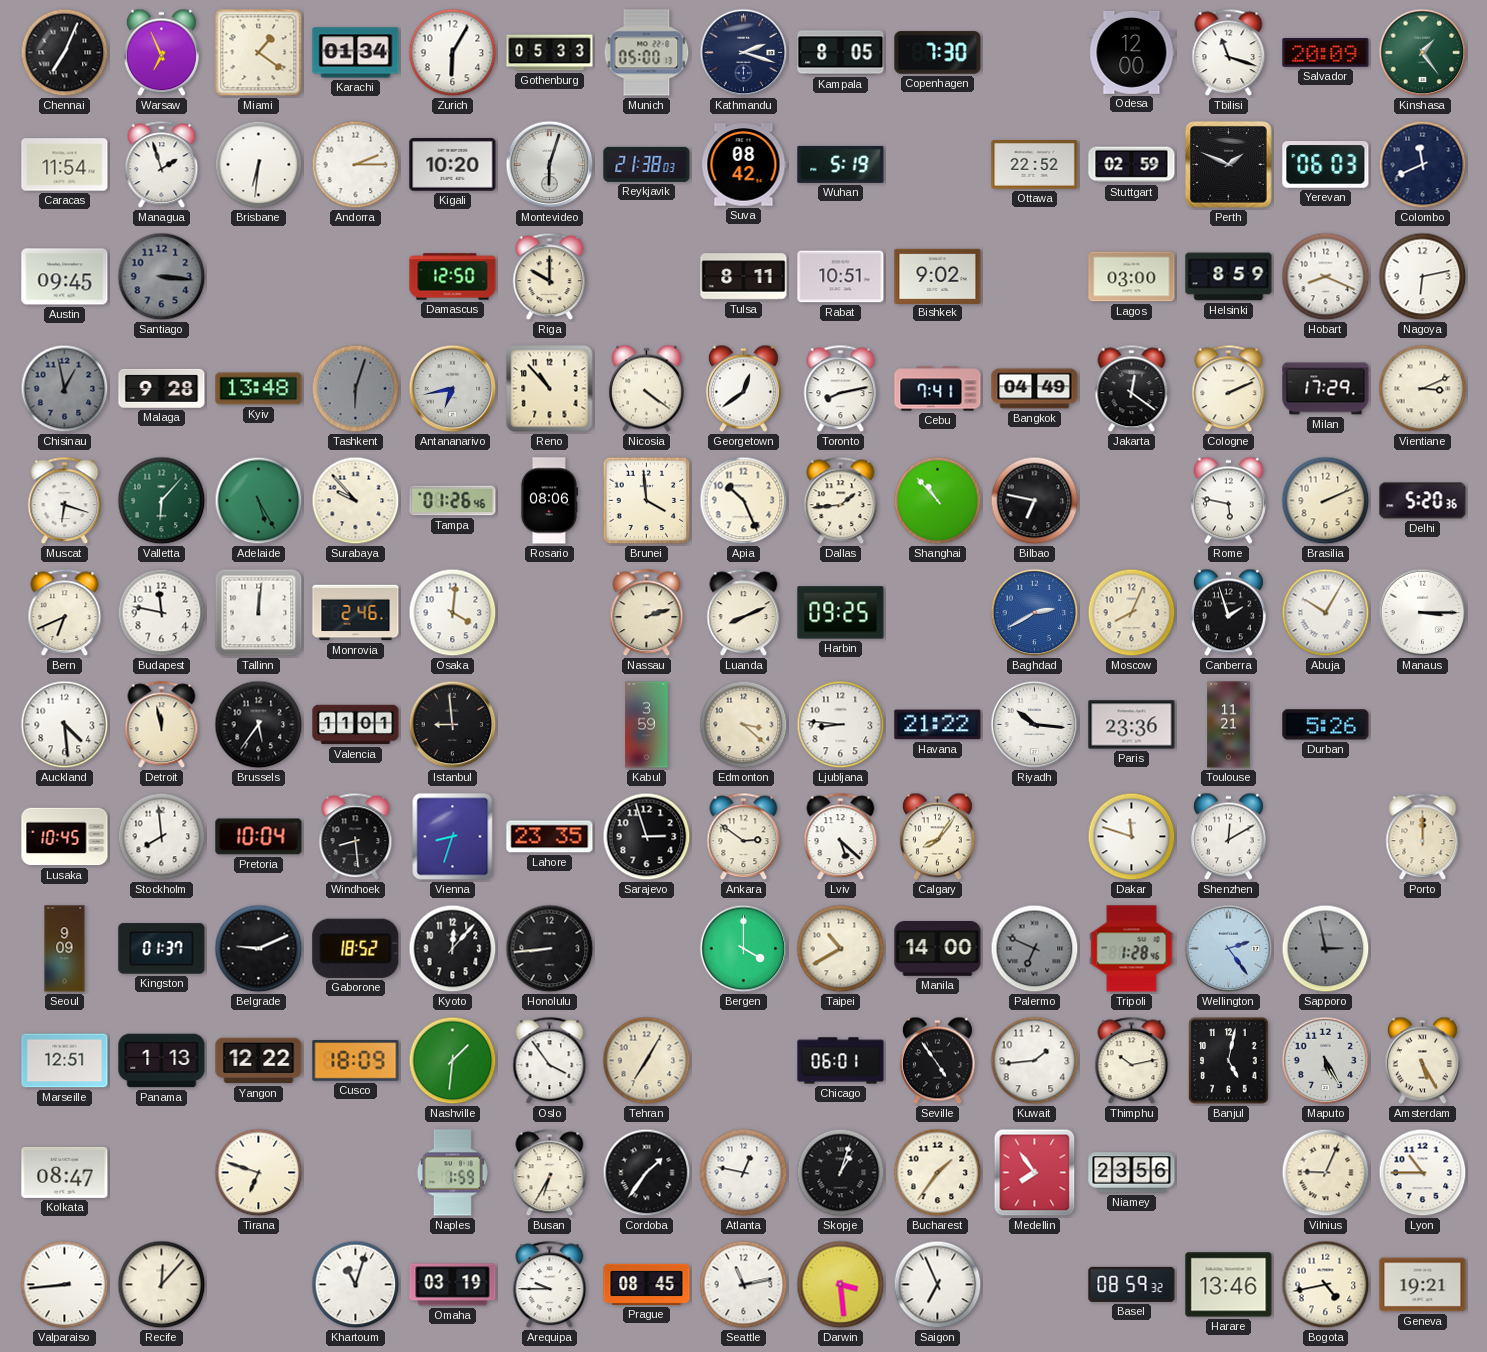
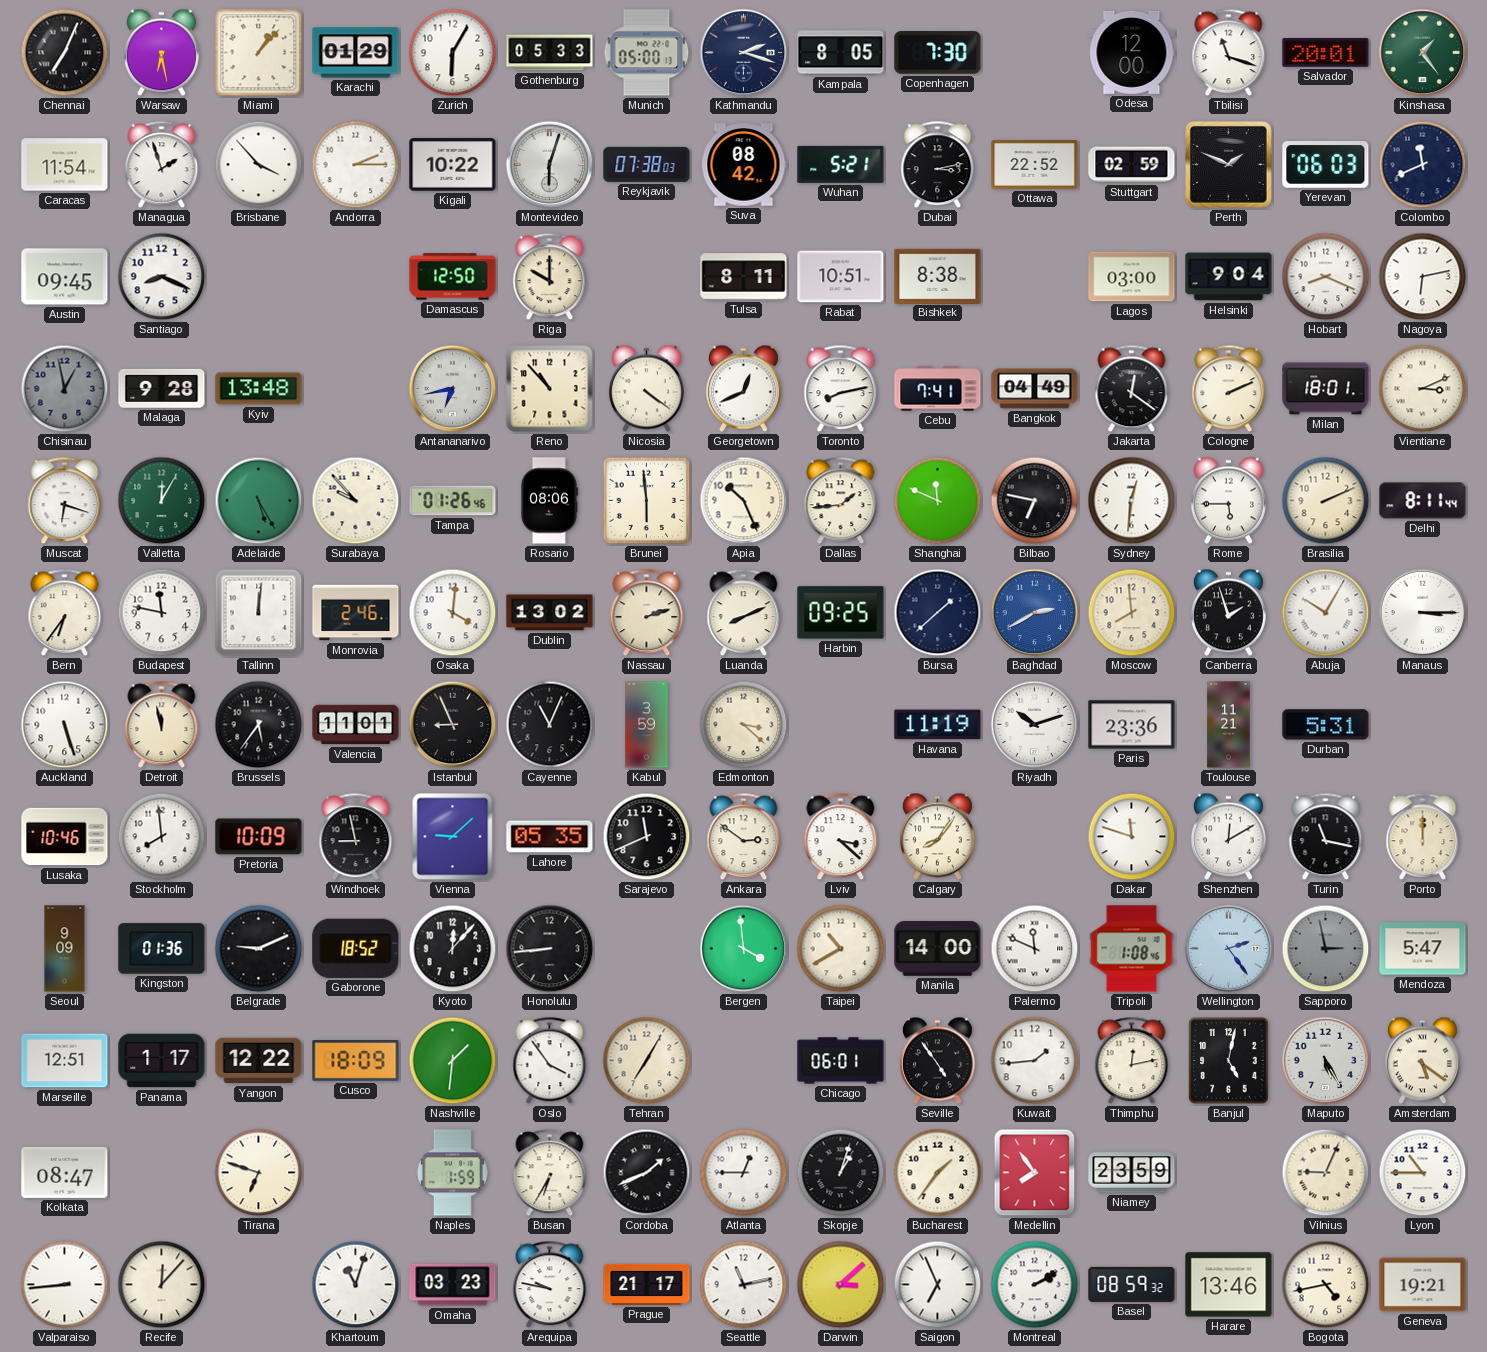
Warsaw: 6:56 -> 6:28 (161, 53)
Miami: 1:21 -> 1:07 (259, 53)
Karachi: 01:34 -> 01:29 (356, 53)
Salvador: 20:09 -> 20:01 (1326, 53)
Brisbane: 6:31 -> 3:53 (259, 165)
Kigali: 10:20 -> 10:22 (453, 165)
Reykjavik: 21:38 -> 07:38 (647, 164)
Wuhan: 5:19 -> 5:21 (841, 164)
Dubai: none -> 3:13 (938, 165)
Santiago: 3:16 -> 8:19 (162, 277)
Santiago dial: grey -> white (162, 277)
Bishkek: 9:02 -> 8:38 (938, 276)
Helsinki: 8:59 -> 9:04 (1229, 277)
Tashkent: 6:03 -> none (356, 389)
Georgetown: 12:39 -> 12:41 (743, 389)
Milan: 17:29 -> 18:01 (1326, 389)
Valletta: 6:07 -> 12:05 (162, 501)
Brunei: 3:59 -> 5:59 (647, 501)
Shanghai: 10:53 -> 11:49 (938, 501)
Sydney: none -> 12:31 (1132, 501)
Rome: 5:47 -> 5:45 (1228, 501)
Delhi: 5:20 -> 8:11 (1423, 501)
Bern: 6:41 -> 6:36 (65, 613)
Dublin: none -> 13:02 (550, 613)
Bursa: none -> 1:38 (938, 613)
Moscow: 8:04 -> 7:59 (1132, 613)
Auckland: 4:29 -> 5:27 (65, 725)
Istanbul: 8:59 -> 8:56 (453, 725)
Cayenne: none -> 11:04 (550, 725)
Ljubljana: 8:46 -> none (841, 725)
Havana: 21:22 -> 11:19 (938, 725)
Riyadh: 10:16 -> 10:12 (1035, 725)
Durban: 5:26 -> 5:31 (1326, 725)
Lusaka: 10:45 -> 10:46 (65, 837)
Pretoria: 10:04 -> 10:09 (259, 837)
Windhoek: 8:29 -> 8:58 (356, 837)
Vienna: 8:33 -> 9:08 (453, 837)
Lahore: 23:35 -> 05:35 (550, 837)
Sarajevo: 2:57 -> 11:41 (647, 837)
Lviv: 5:22 -> 3:22 (841, 837)
Turin: none -> 11:17 (1326, 837)
Kingston: 01:37 -> 01:36 (162, 949)
Bergen: 4:00 -> 3:59 (744, 949)
Palermo: 6:49 -> 11:49 (1035, 949)
Palermo dial: grey -> white (1035, 949)
Tripoli: 1:28 -> 1:08 (1132, 949)
Mendoza: none -> 5:47 (1423, 949)
Panama: 1:13 -> 1:17 (162, 1061)
Thimphu: 10:13 -> 12:13 (1132, 1061)
Amsterdam: 5:25 -> 5:21 (1422, 1061)
Cordoba: 1:36 -> 1:41 (647, 1173)
Atlanta: 12:47 -> 12:45 (744, 1173)
Niamey: 23:56 -> 23:59 (1132, 1173)
Omaha: 03:19 -> 03:23 (453, 1285)
Arequipa: 9:45 -> 9:47 (550, 1285)
Prague: 08:45 -> 21:17 (647, 1284)
Darwin: 3:29 -> 3:08 (841, 1285)
Montreal: none -> 2:10 (1035, 1285)
